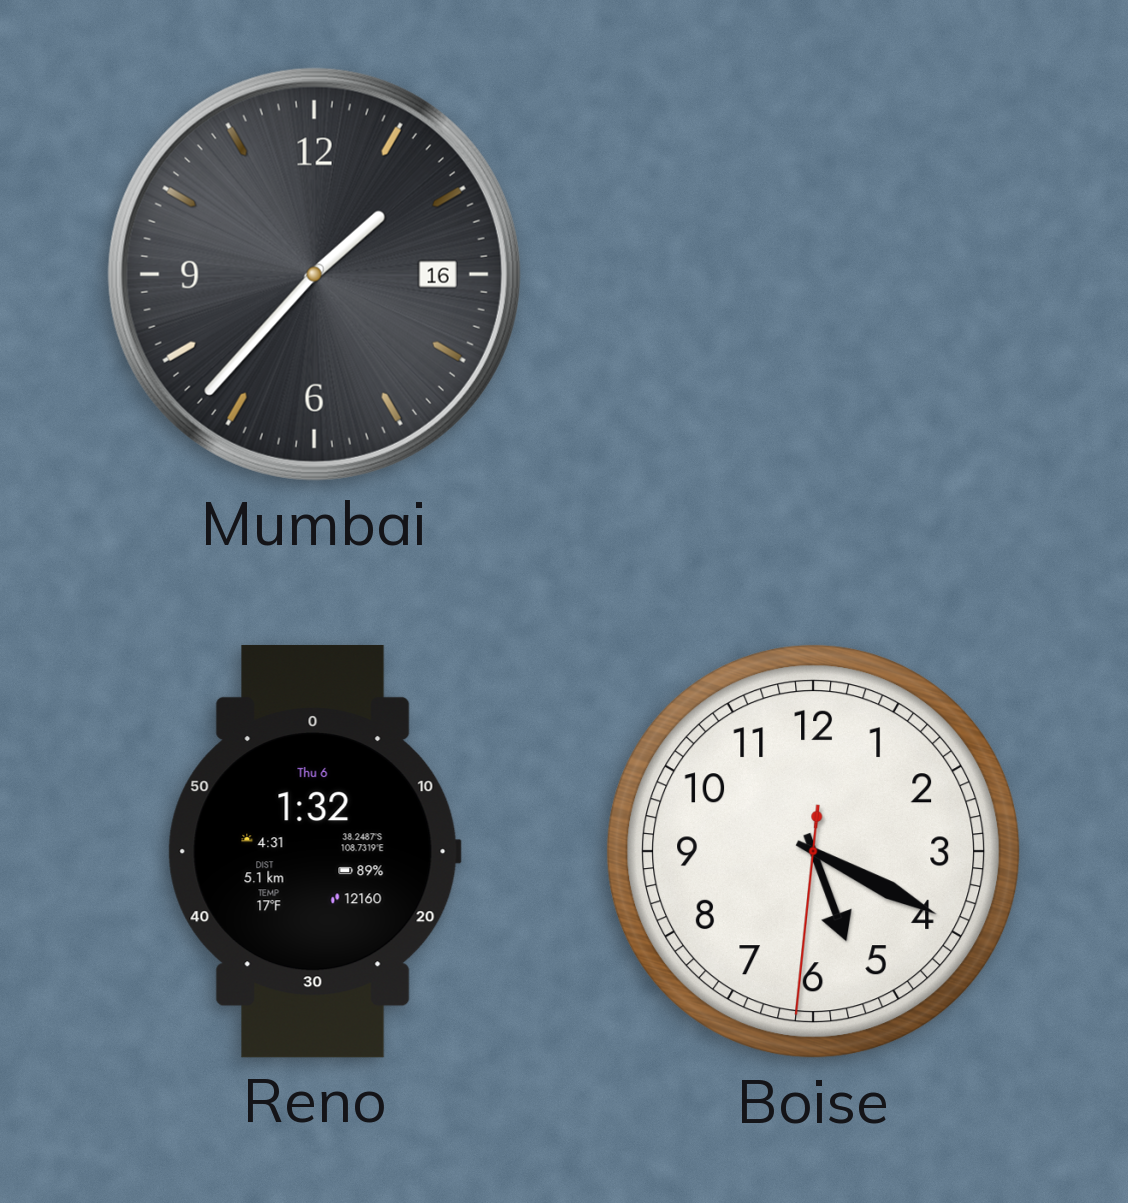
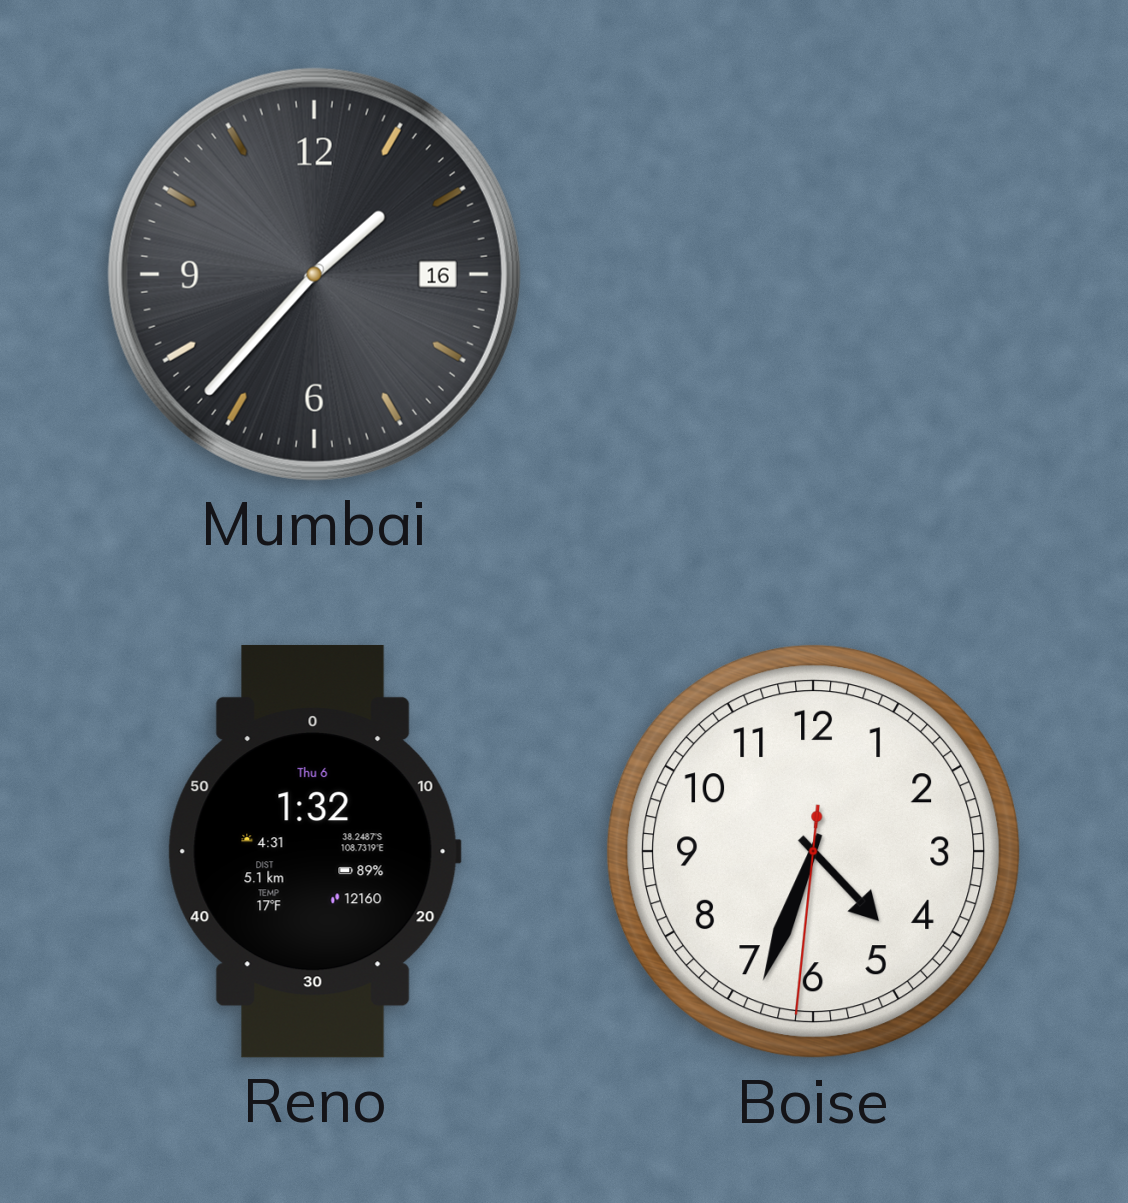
Boise: 5:19 -> 4:33 (814, 852)
